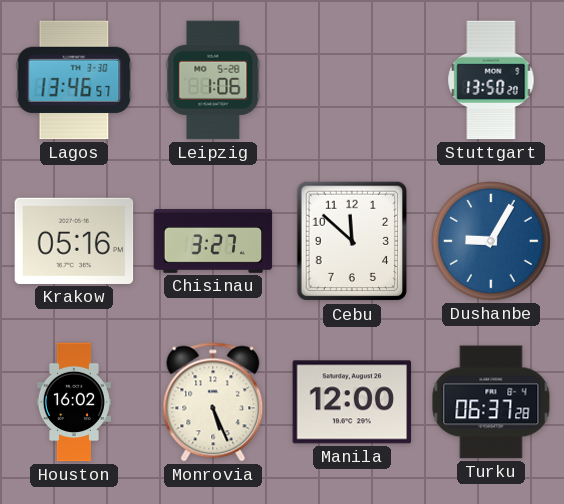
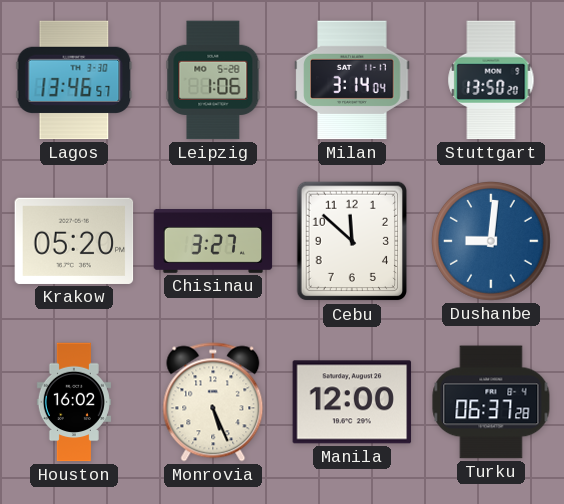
Milan: none -> 3:14 (352, 80)
Krakow: 05:16 -> 05:20 (74, 241)
Dushanbe: 9:05 -> 9:01 (492, 242)
